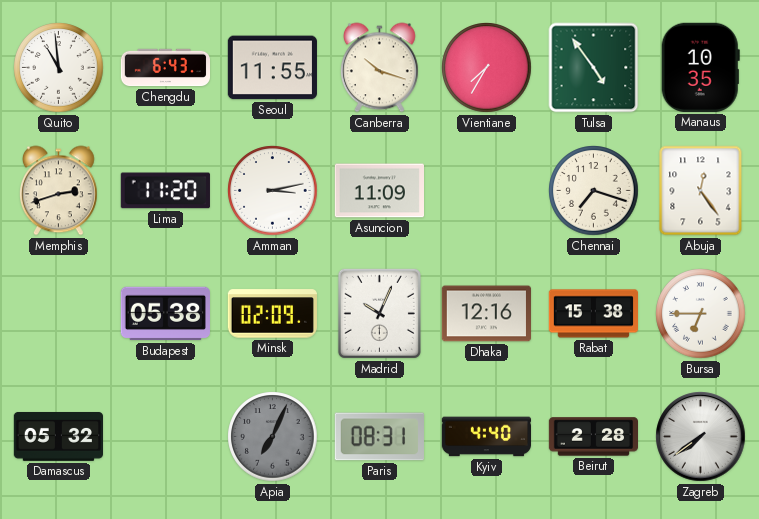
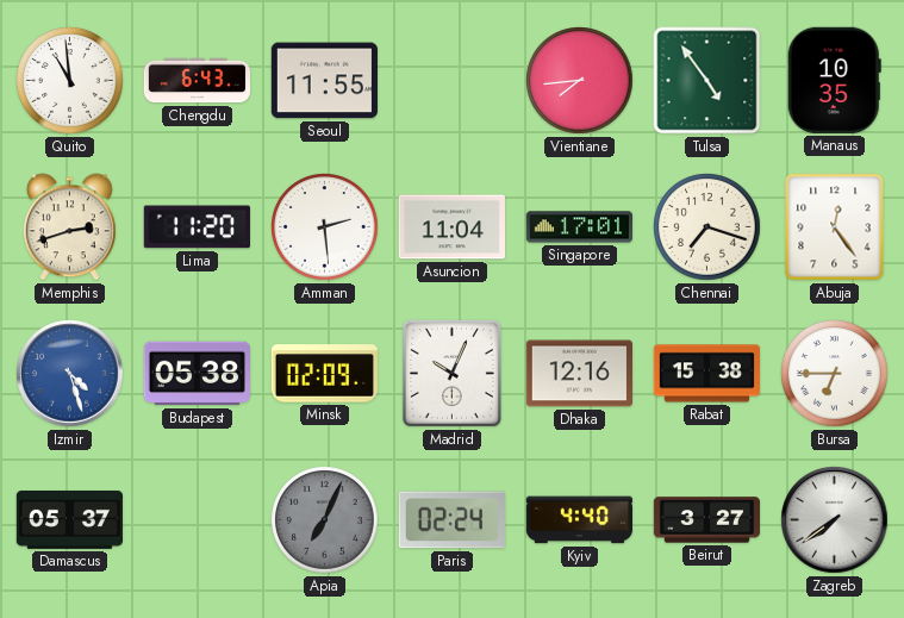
Canberra: 10:18 -> none (379, 68)
Vientiane: 7:35 -> 7:44 (580, 81)
Amman: 3:13 -> 2:29 (325, 227)
Asuncion: 11:09 -> 11:04 (451, 227)
Singapore: none -> 17:01 (579, 227)
Izmir: none -> 4:27 (70, 374)
Damascus: 05:32 -> 05:37 (69, 519)
Paris: 08:31 -> 02:24 (451, 520)
Beirut: 2:28 -> 3:27 (706, 520)
